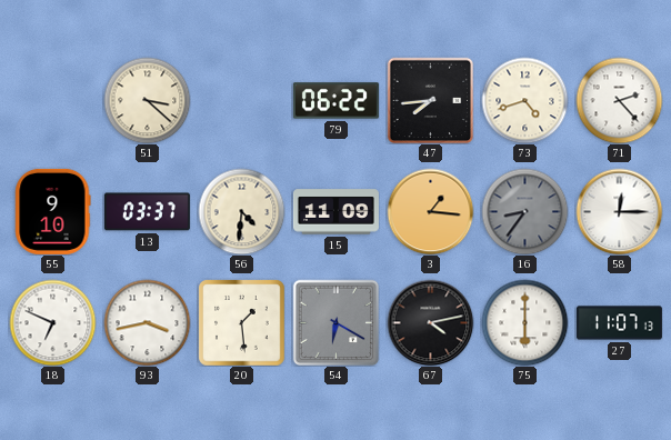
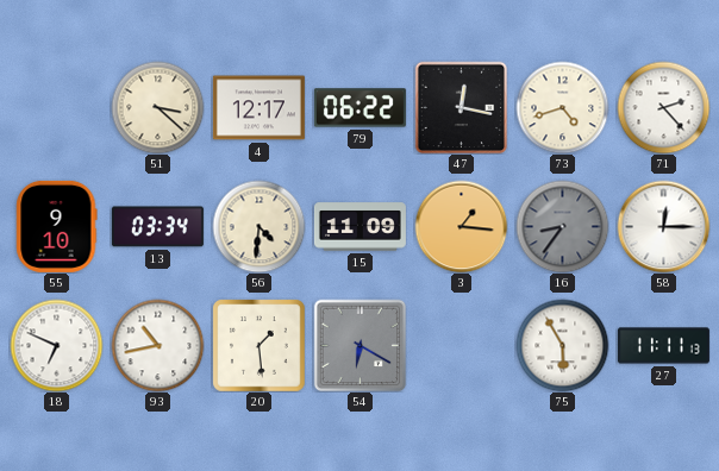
4: none -> 12:17 (258, 108)
47: 7:44 -> 12:17 (461, 107)
13: 03:37 -> 03:34 (157, 227)
93: 3:43 -> 10:43 (157, 345)
67: 4:13 -> none (430, 322)
75: 6:00 -> 5:55 (562, 345)
27: 11:07 -> 11:11 (663, 346)
